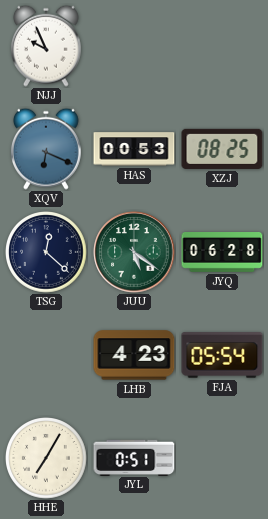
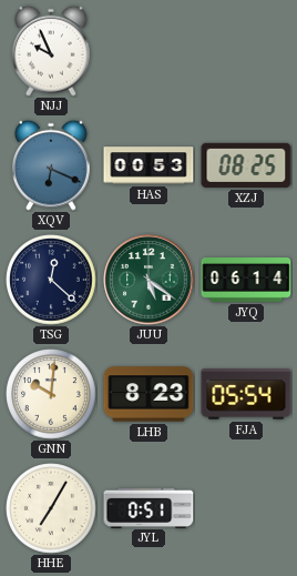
JYQ: 06:28 -> 06:14 (246, 281)
GNN: none -> 10:01 (52, 395)
LHB: 4:23 -> 8:23 (148, 394)
